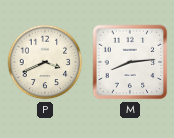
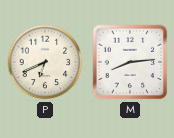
P: 3:41 -> 6:41 (45, 62)
